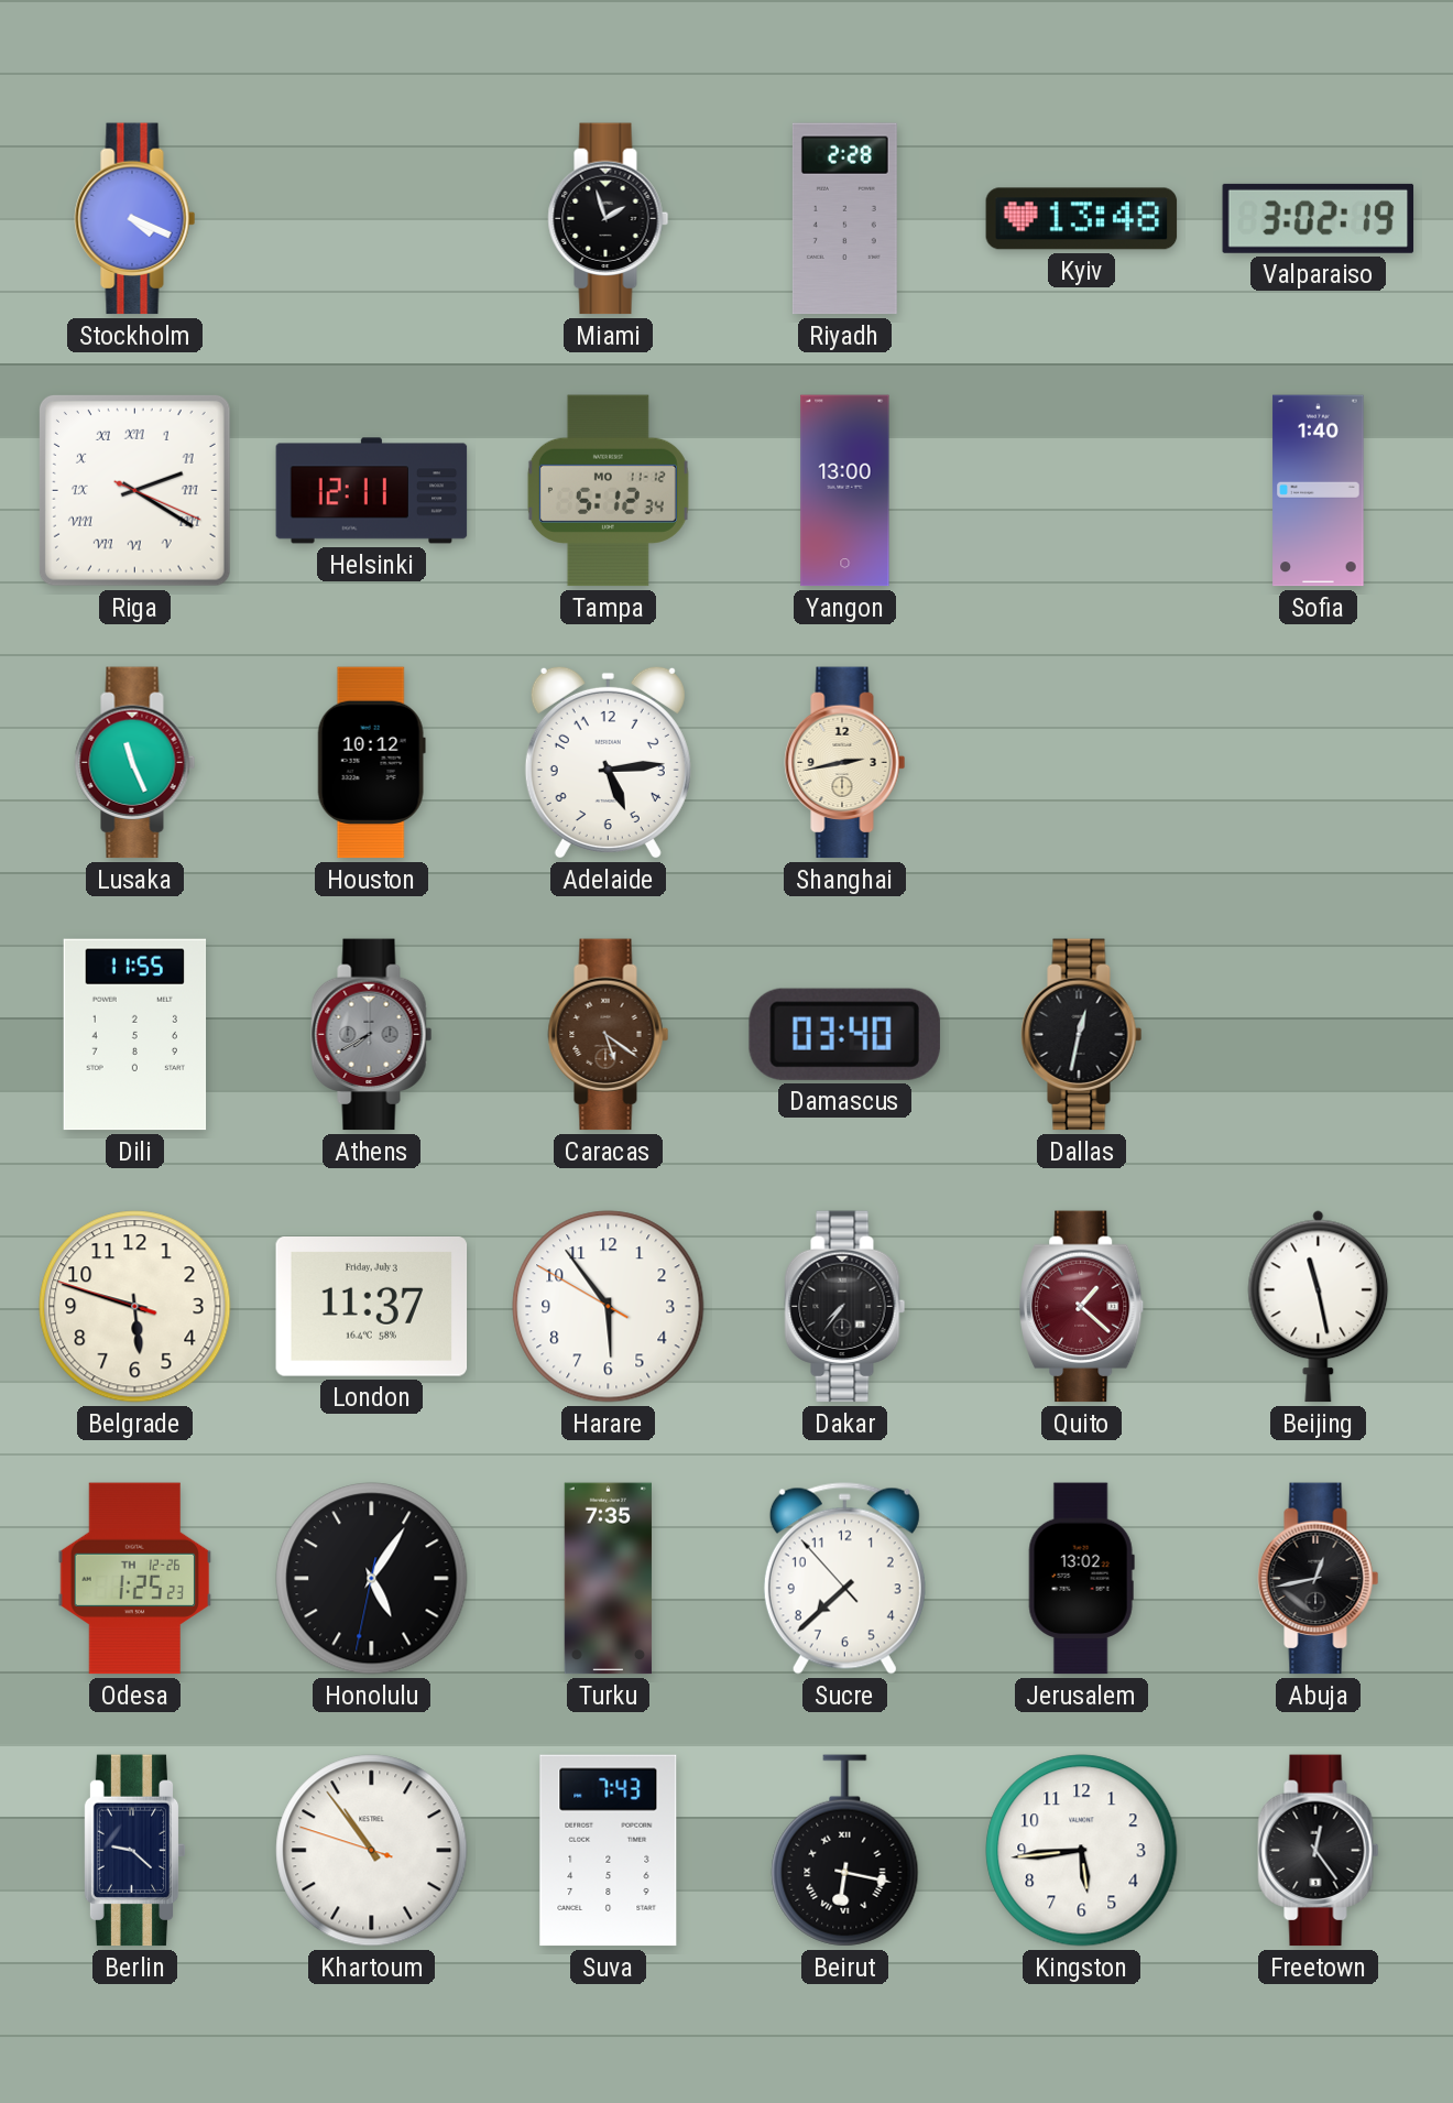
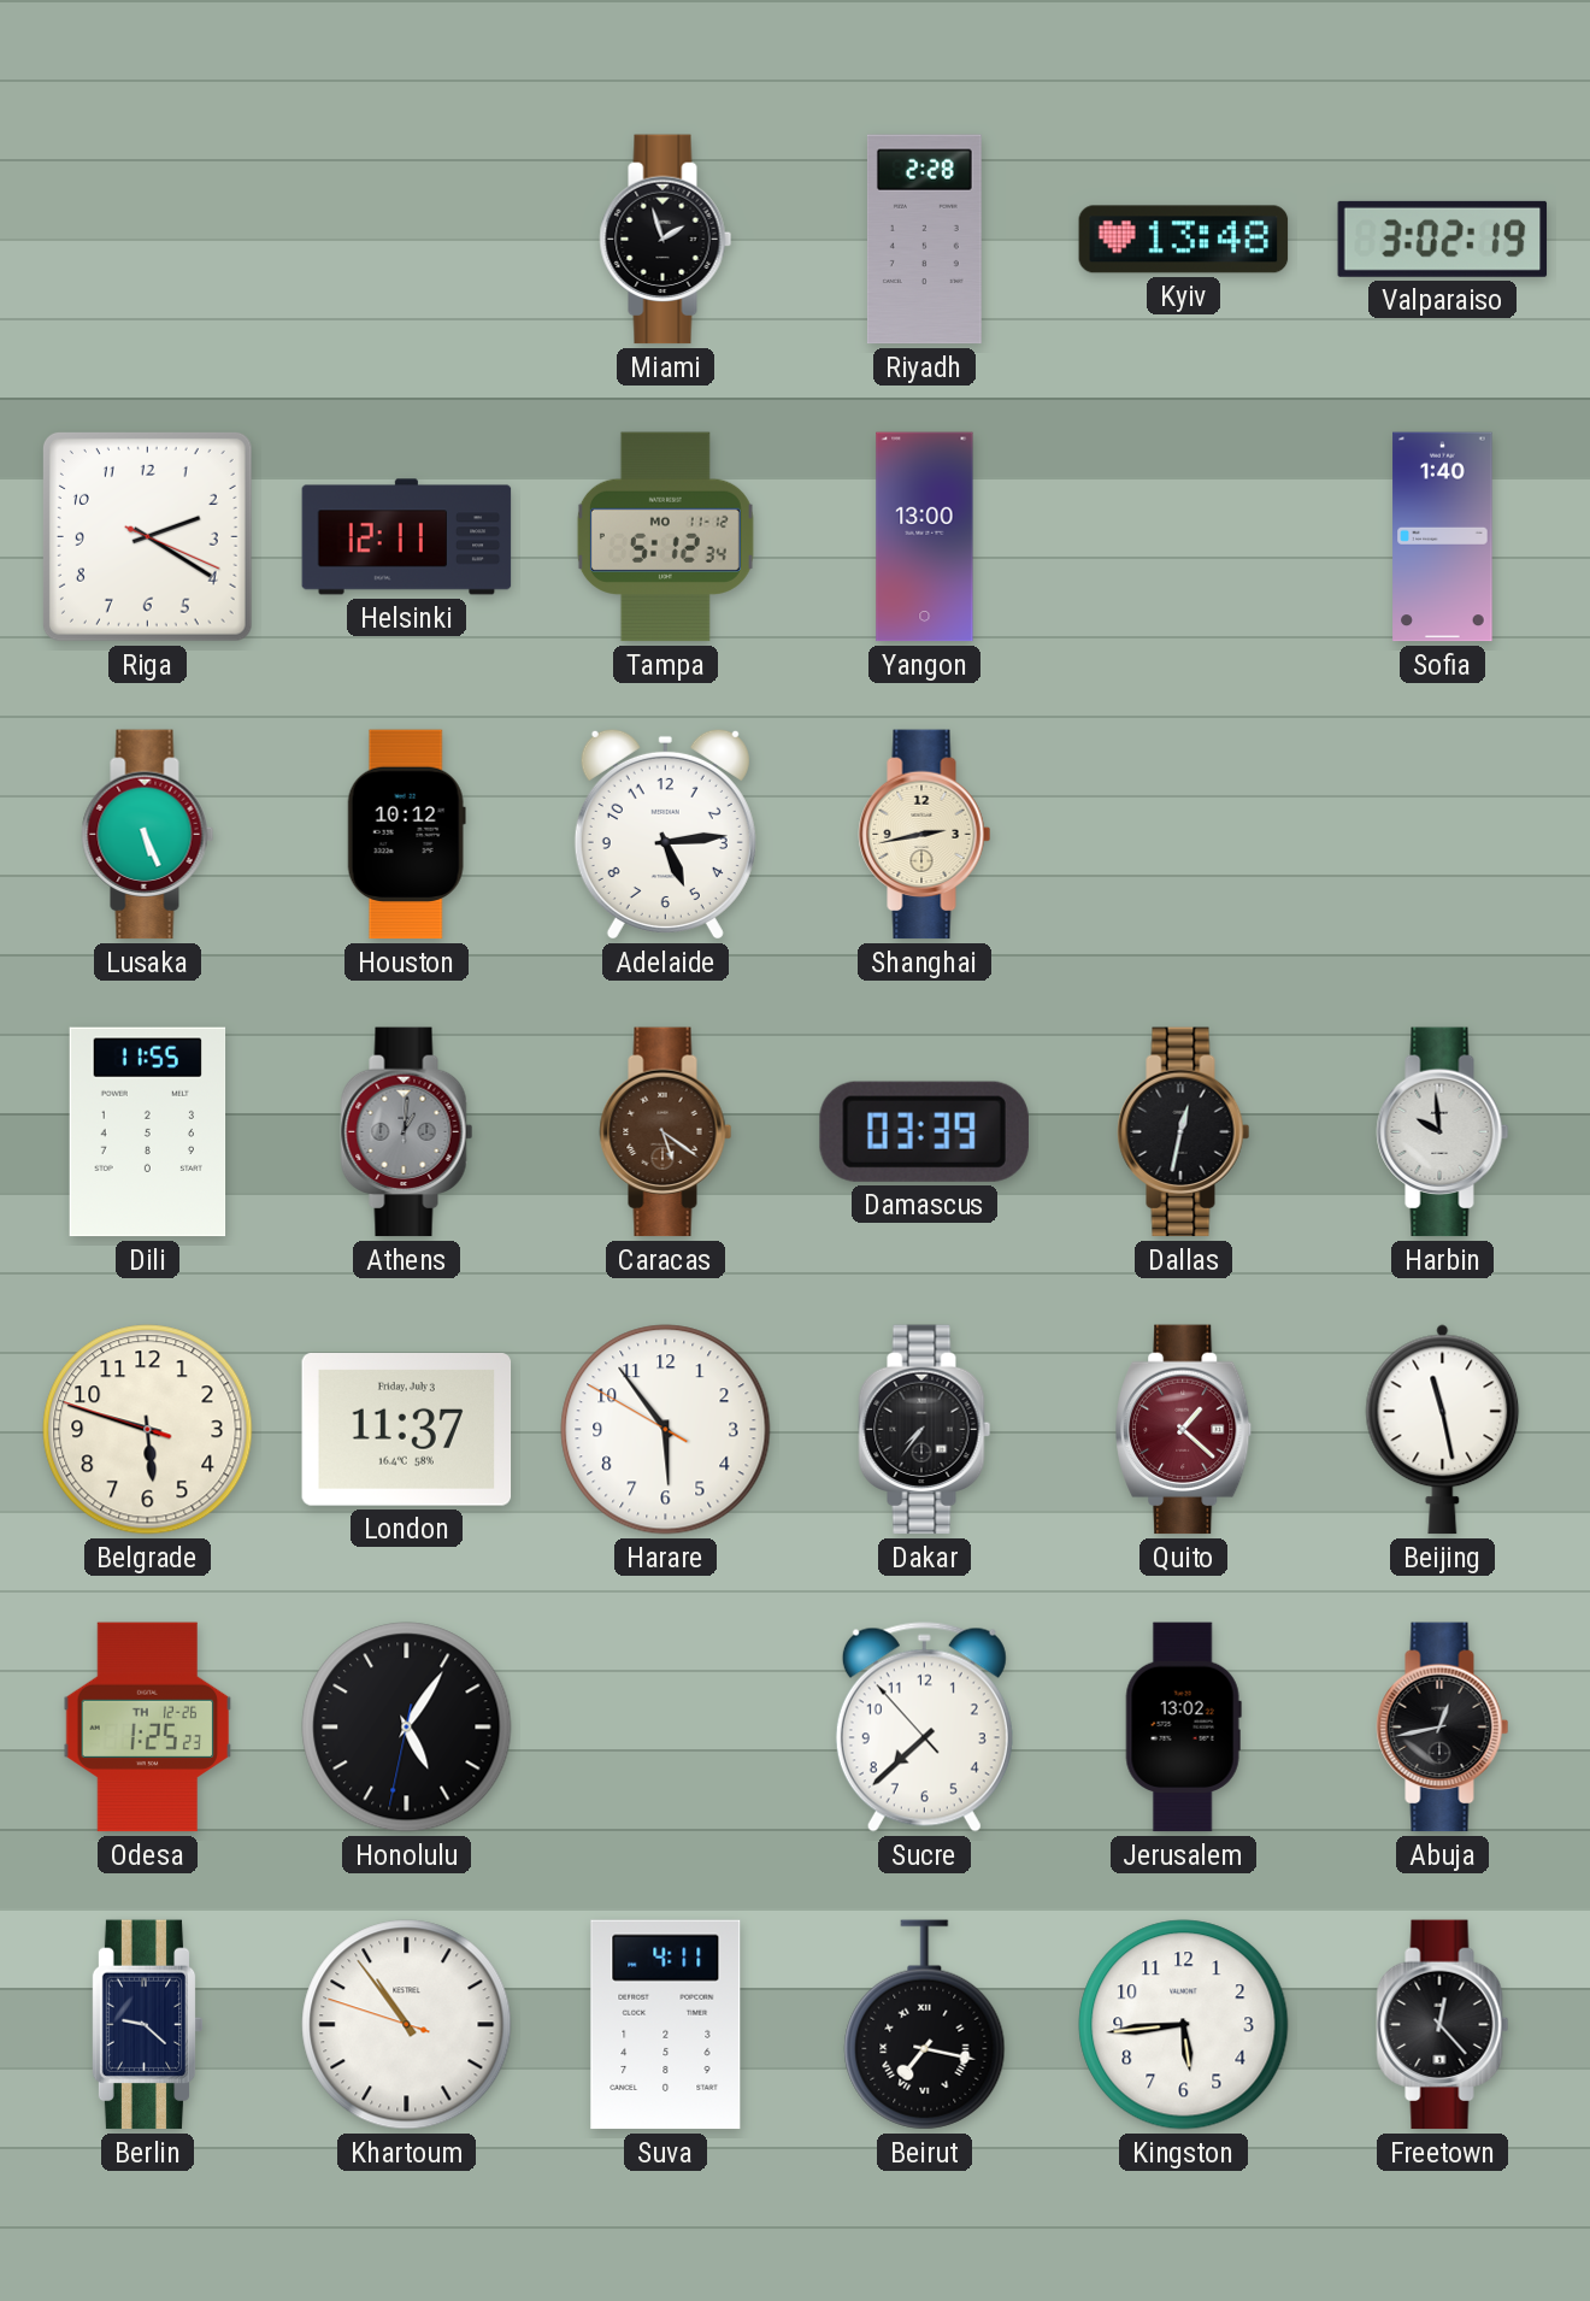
Stockholm: 4:19 -> none (135, 219)
Riga numerals: Roman -> Arabic (147, 536)
Lusaka: 11:26 -> 5:26 (148, 835)
Athens: 7:40 -> 1:01 (407, 1132)
Damascus: 03:40 -> 03:39 (924, 1131)
Harbin: none -> 9:59 (1443, 1132)
Turku: 7:35 -> none (608, 1579)
Suva: 7:43 -> 4:11 (666, 2025)
Beirut: 6:17 -> 7:17 (925, 2025)
Freetown: 12:24 -> 12:23 (1443, 2025)
